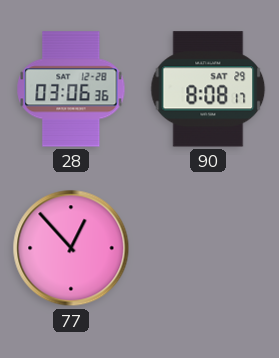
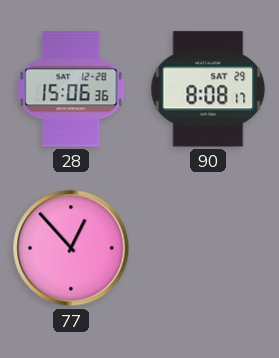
28: 03:06 -> 15:06 (71, 89)
